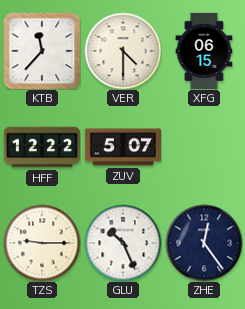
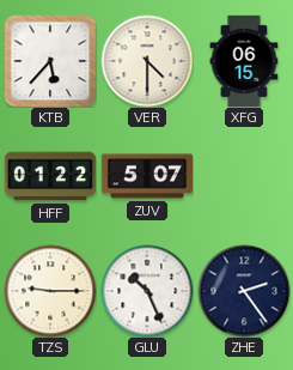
KTB: 11:37 -> 5:37 (50, 61)
HFF: 12:22 -> 01:22 (50, 176)
ZHE: 12:24 -> 2:24 (244, 291)
